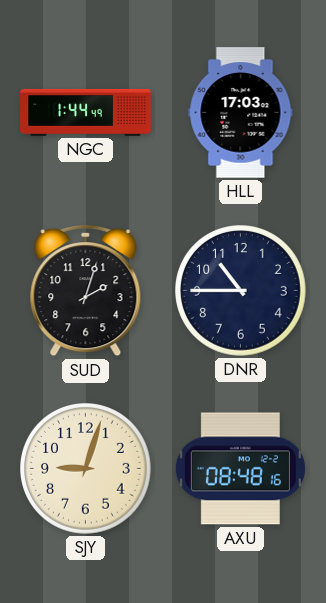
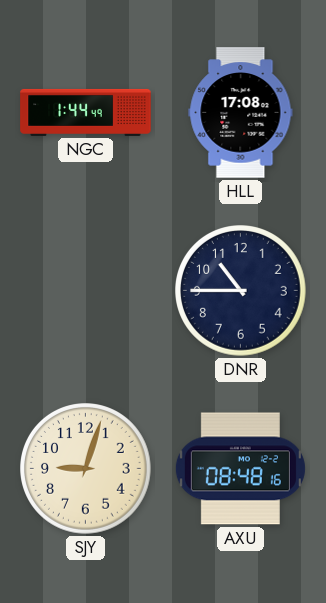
HLL: 17:03 -> 17:08 (241, 113)
SUD: 2:03 -> none (86, 291)
